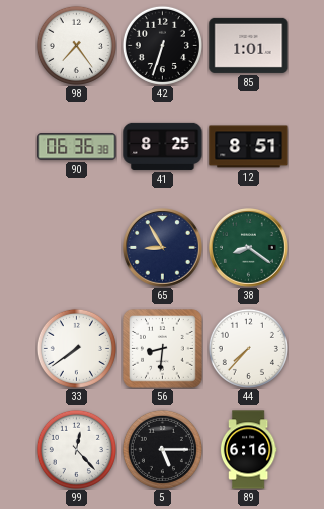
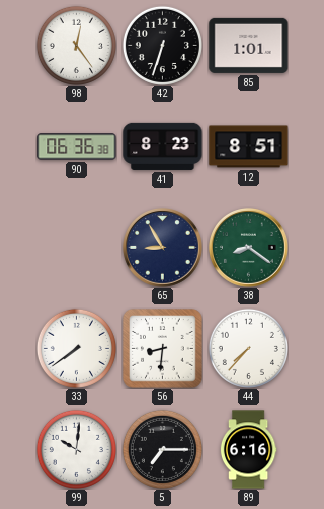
98: 7:24 -> 12:24 (76, 45)
41: 8:25 -> 8:23 (163, 146)
99: 12:23 -> 10:01 (76, 449)
5: 5:15 -> 7:15 (162, 449)
